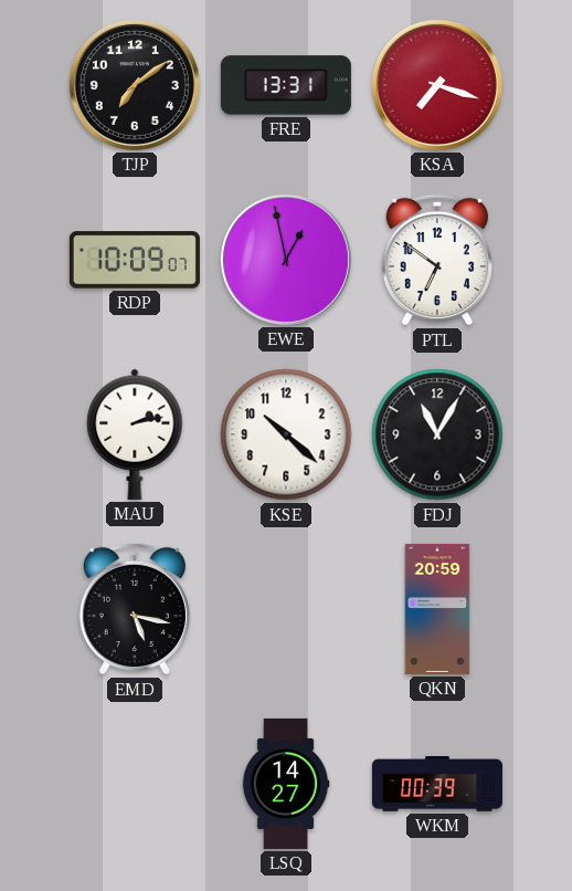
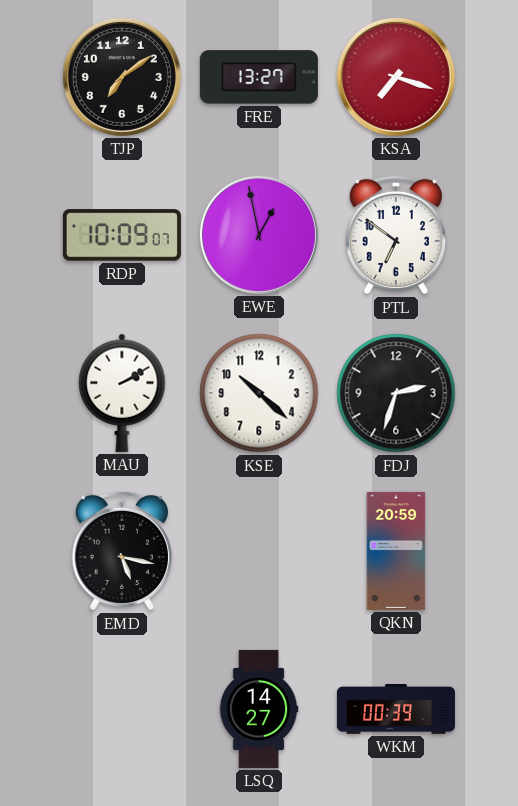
FRE: 13:31 -> 13:27 (259, 77)
MAU: 2:13 -> 2:10 (122, 393)
FDJ: 11:05 -> 2:33 (396, 393)
